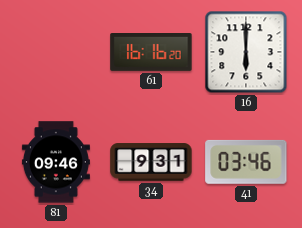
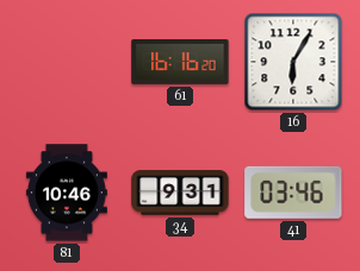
16: 6:00 -> 6:05 (293, 62)
81: 09:46 -> 10:46 (67, 193)
